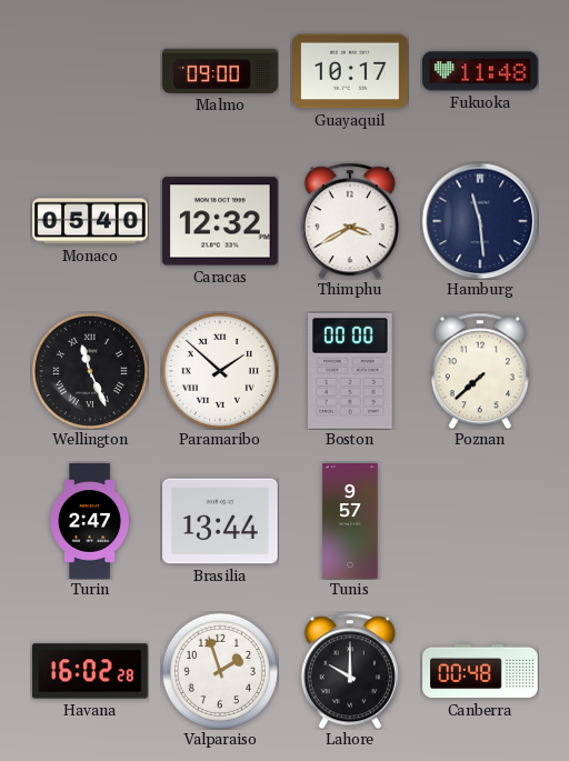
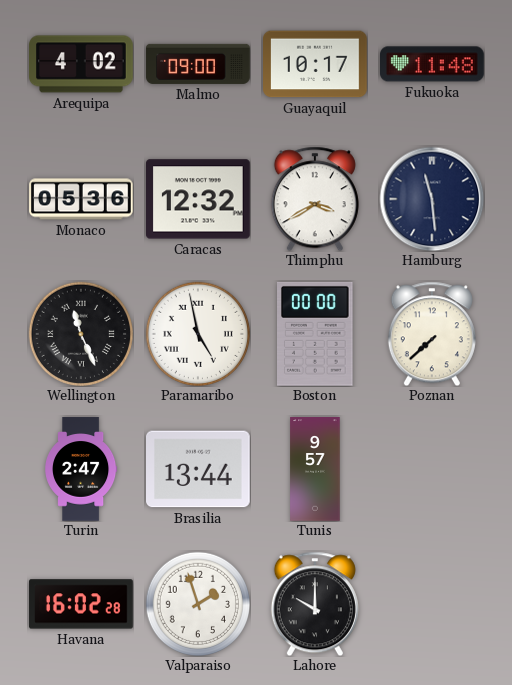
Arequipa: none -> 4:02 (82, 64)
Monaco: 05:40 -> 05:36 (81, 199)
Paramaribo: 1:52 -> 4:58 (197, 333)
Canberra: 00:48 -> none (480, 671)
